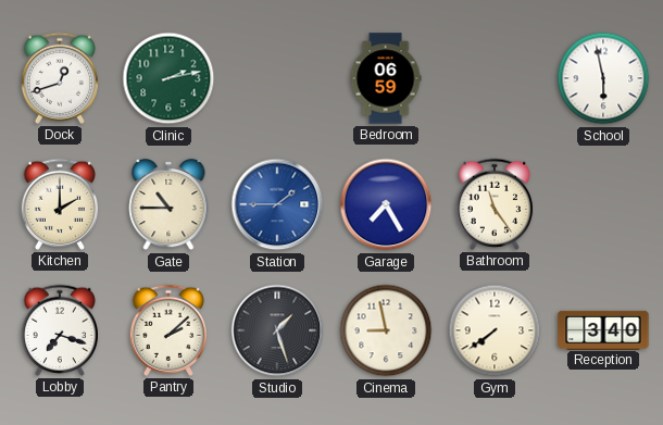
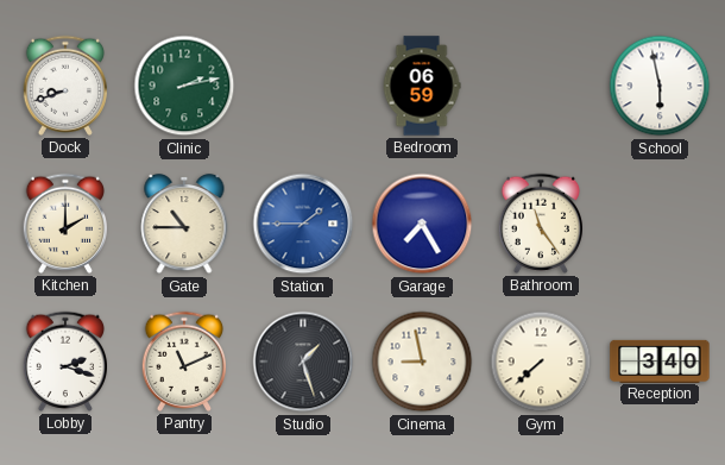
Dock: 12:42 -> 8:42 (64, 86)
Lobby: 7:18 -> 2:18 (64, 362)
Pantry: 2:08 -> 11:11 (183, 362)
Gym: 7:39 -> 7:38 (541, 362)
